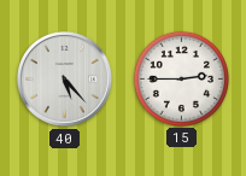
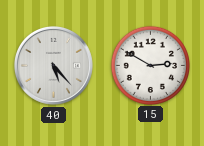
15: 2:45 -> 2:50 (150, 65)
